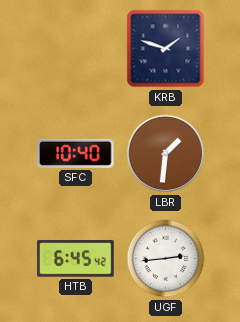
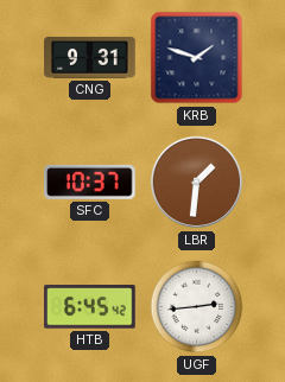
CNG: none -> 9:31 (90, 57)
SFC: 10:40 -> 10:37 (90, 182)
